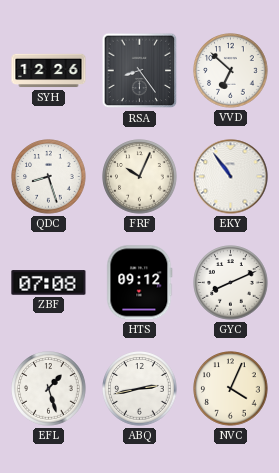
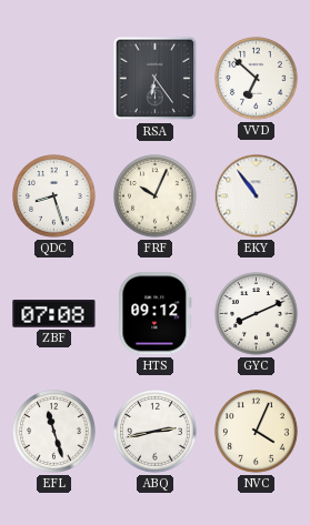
SYH: 12:26 -> none (49, 71)
RSA: 8:24 -> 6:24 (156, 79)
EFL: 1:27 -> 11:27 (54, 432)
